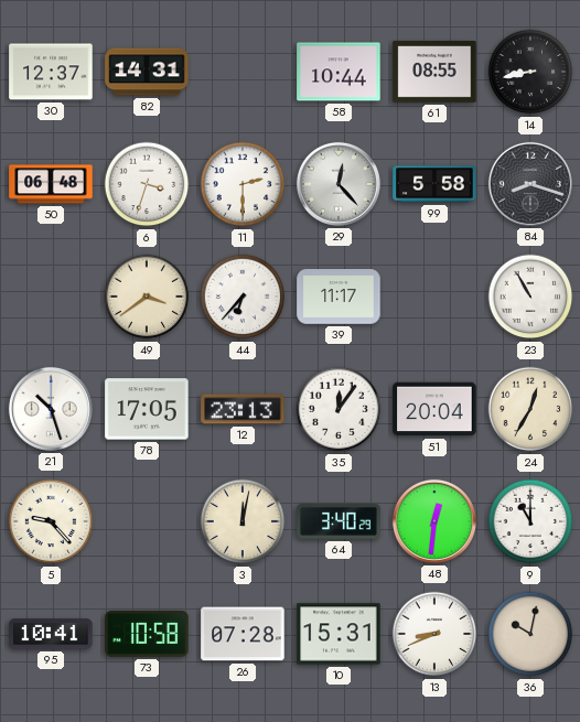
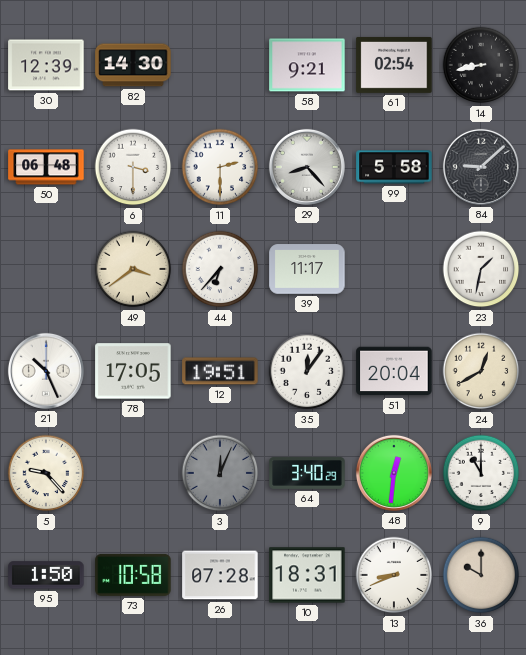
30: 12:37 -> 12:39 (46, 65)
82: 14:31 -> 14:30 (133, 65)
58: 10:44 -> 9:21 (307, 65)
61: 08:55 -> 02:54 (394, 65)
6: 3:33 -> 3:30 (133, 167)
29: 12:23 -> 8:23 (307, 167)
84: 8:18 -> 9:08 (481, 167)
23: 10:55 -> 1:32 (481, 269)
21: 10:27 -> 10:26 (46, 371)
12: 23:13 -> 19:51 (220, 371)
24: 12:35 -> 12:40 (481, 371)
3: 12:02 -> 12:04 (220, 473)
3 dial: cream -> grey (220, 473)
95: 10:41 -> 1:50 (46, 575)
10: 15:31 -> 18:31 (307, 575)
36: 10:02 -> 10:00 (481, 575)
